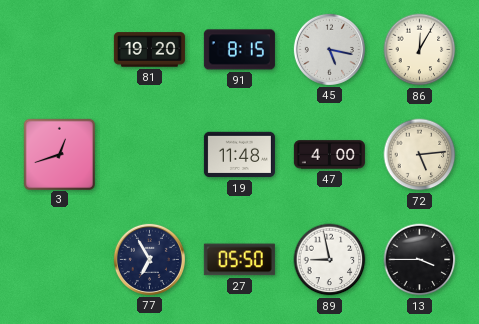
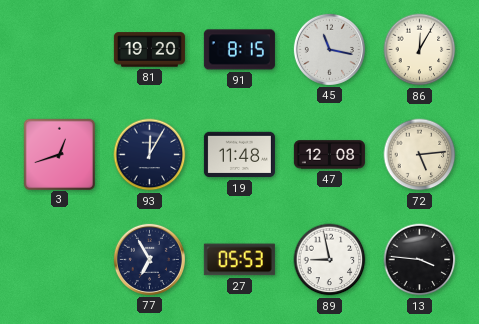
45: 5:17 -> 11:17 (329, 49)
93: none -> 12:05 (150, 155)
47: 4:00 -> 12:08 (329, 155)
27: 05:50 -> 05:53 (239, 260)
13: 3:45 -> 3:46 (420, 260)
